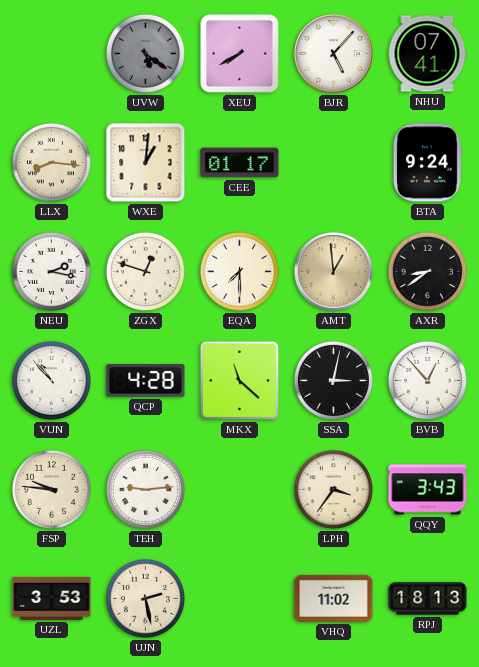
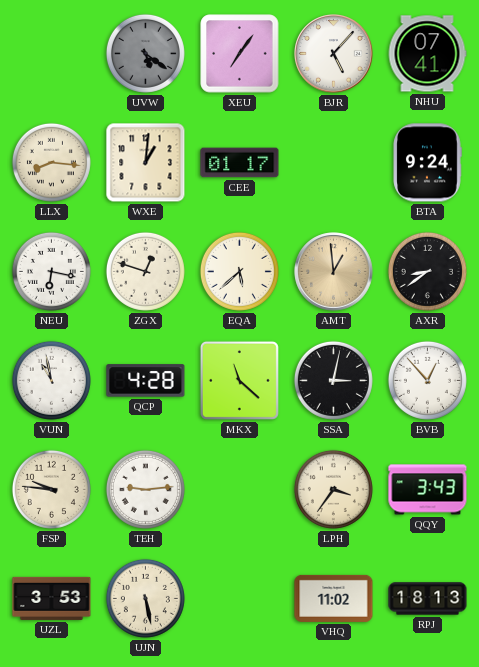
XEU: 7:40 -> 7:06 (240, 54)
NEU: 2:17 -> 6:17 (51, 271)
EQA: 7:30 -> 5:38 (239, 271)
VUN: 10:53 -> 10:58 (51, 380)
UJN: 2:28 -> 5:28 (145, 598)
